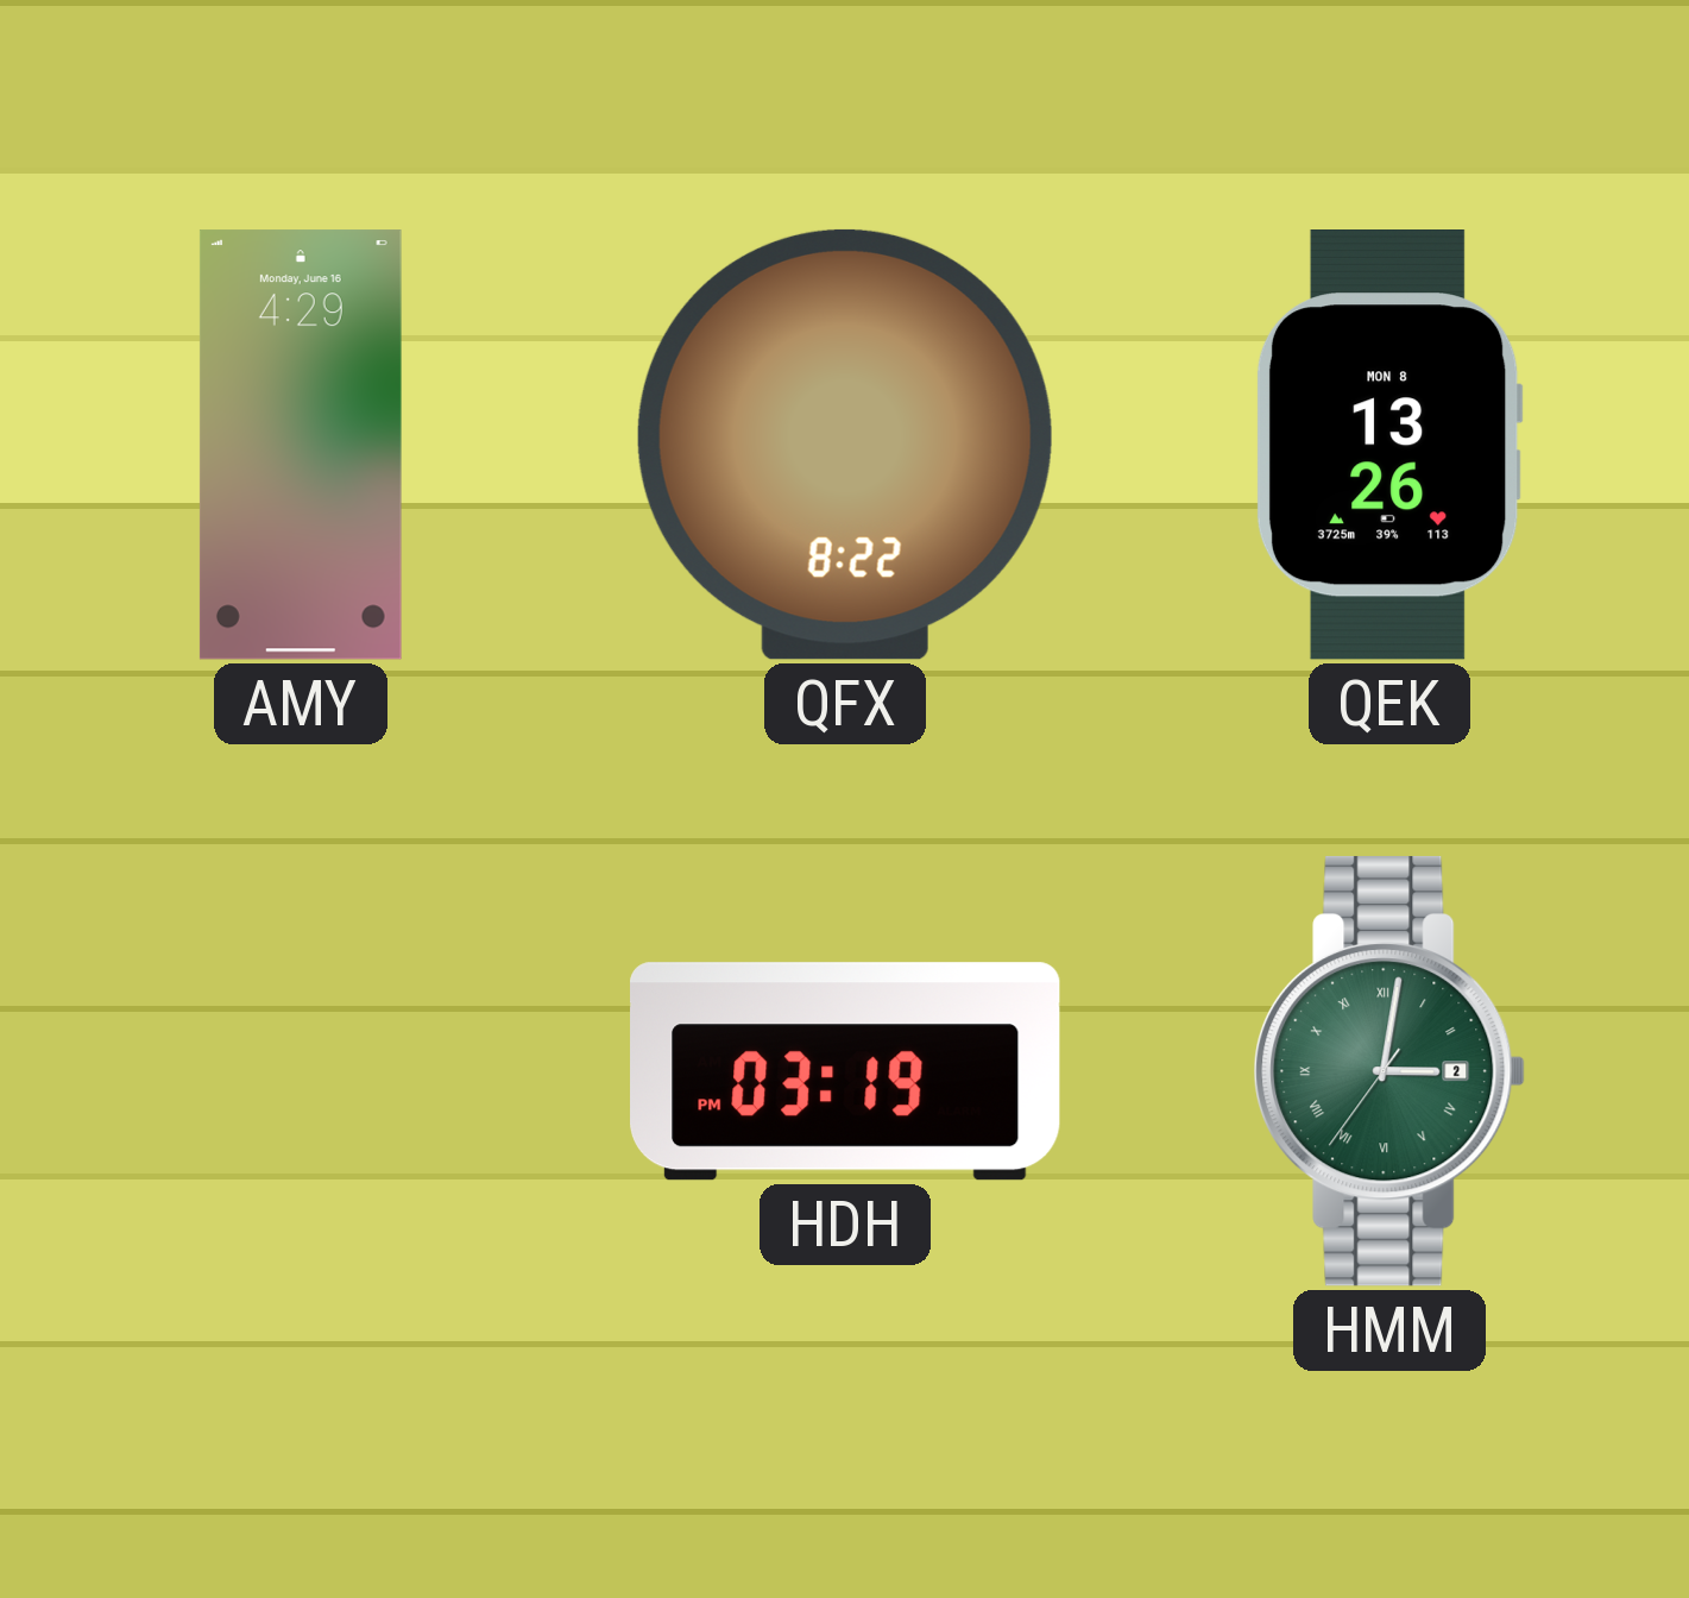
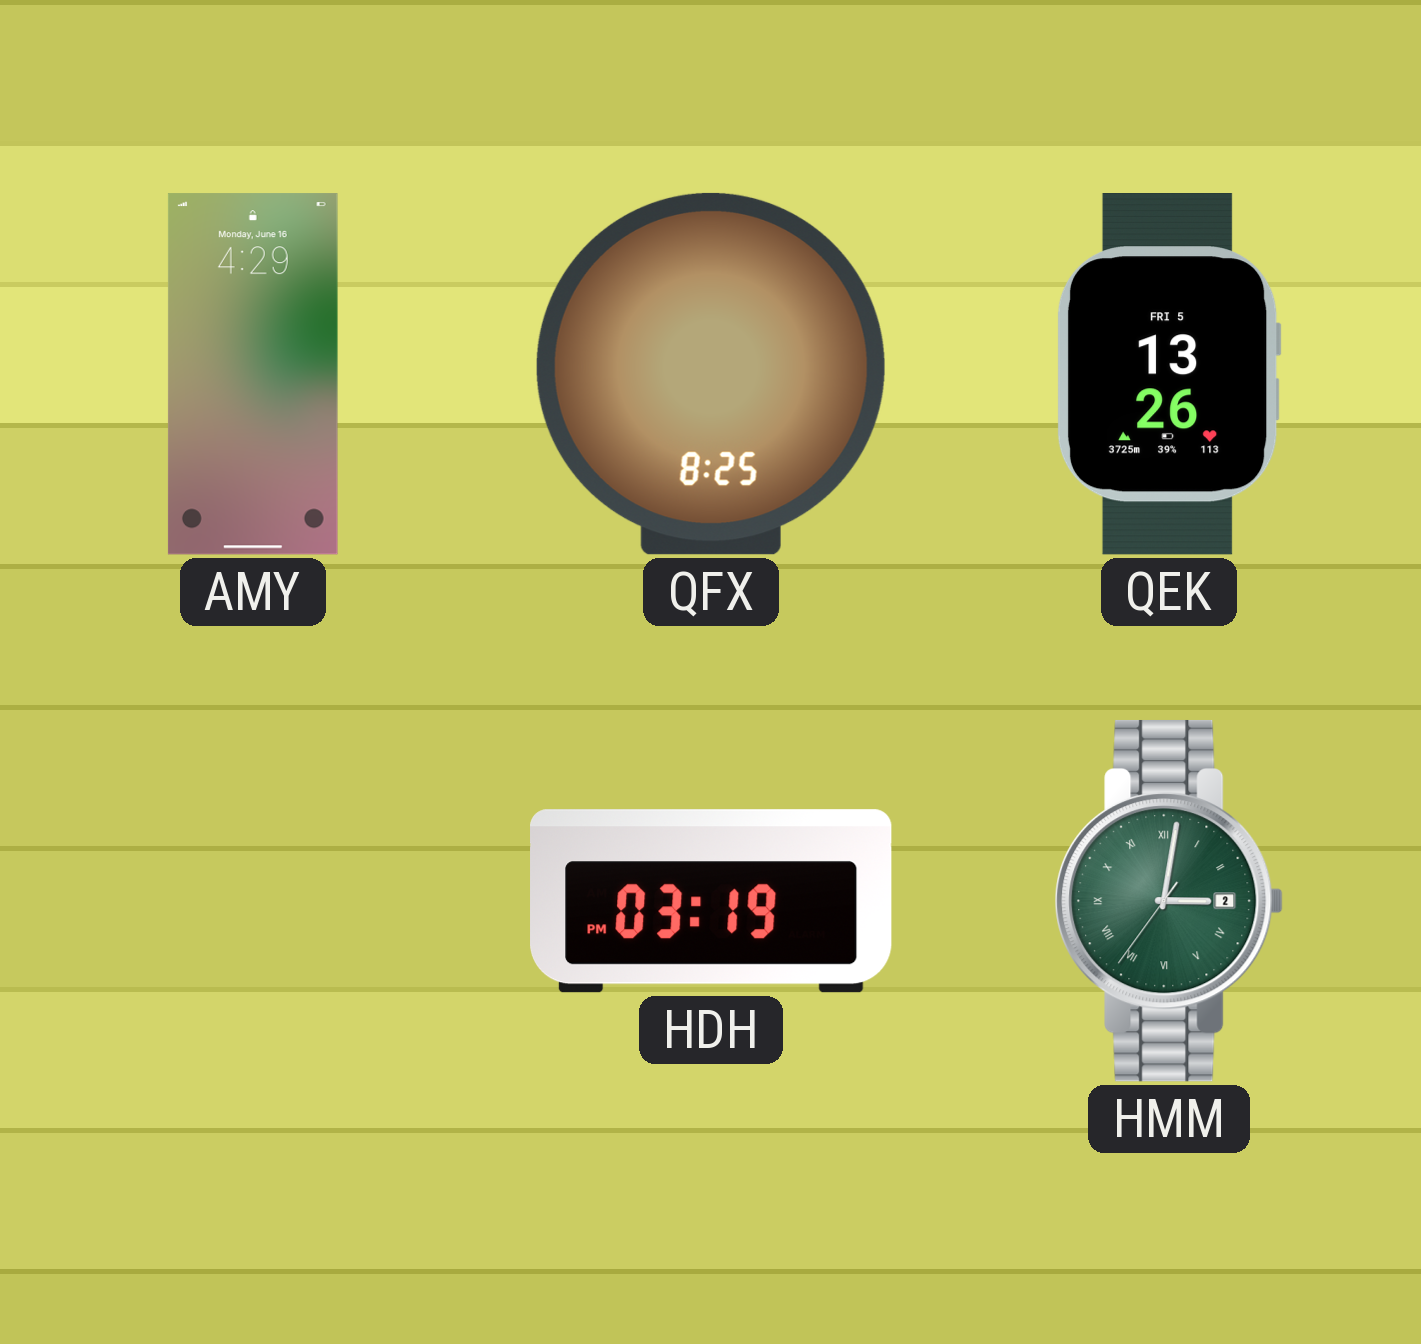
QFX: 8:22 -> 8:25 (711, 374)
QEK date: MON 8 -> FRI 5 (1169, 375)
